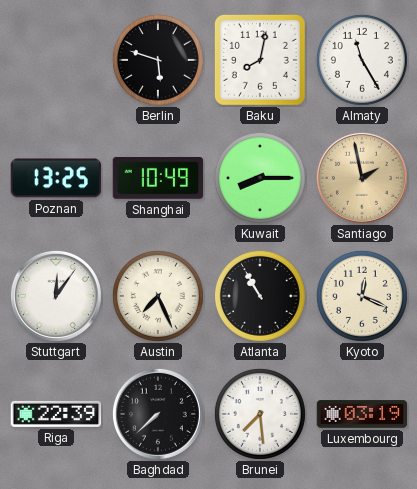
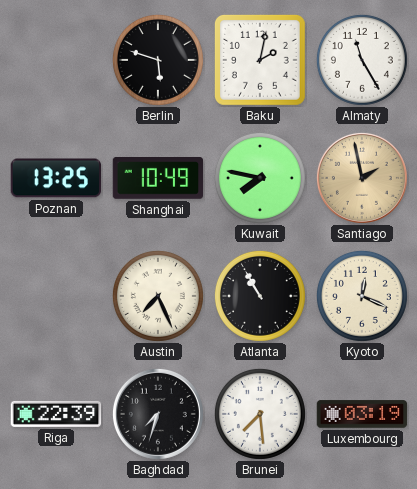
Baku: 8:02 -> 2:02 (260, 60)
Kuwait: 8:15 -> 7:47 (260, 178)
Stuttgart: 12:06 -> none (56, 296)
Baghdad: 7:38 -> 7:33 (158, 414)
